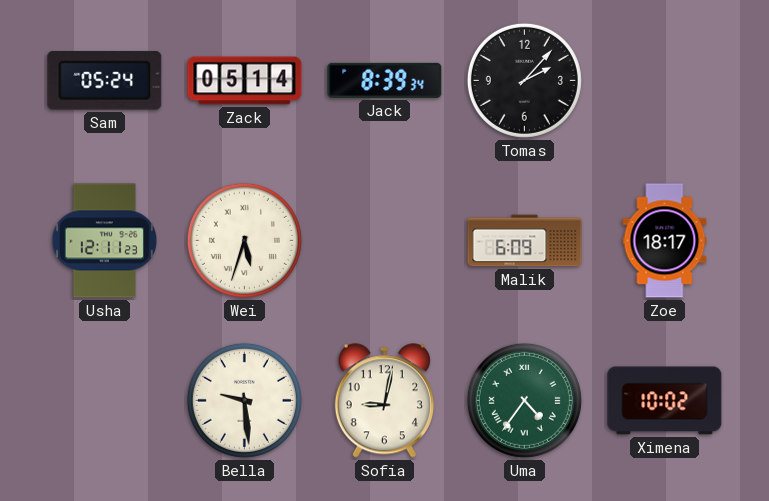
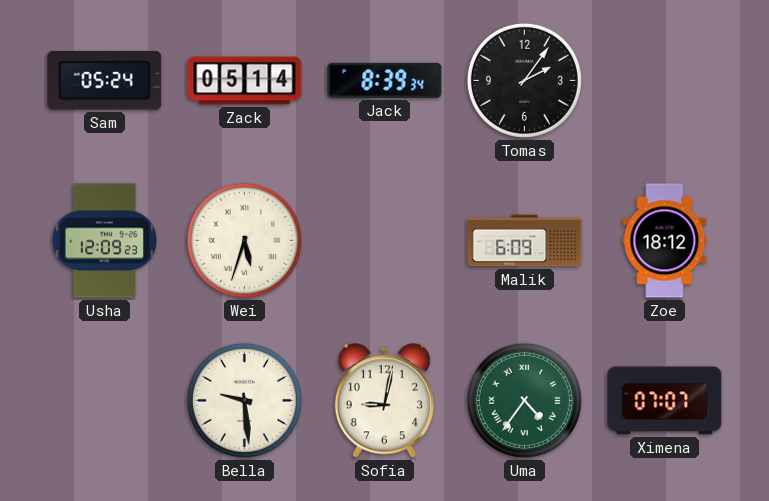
Tomas: 2:07 -> 2:06 (524, 80)
Usha: 12:11 -> 12:09 (104, 241)
Zoe: 18:17 -> 18:12 (665, 241)
Ximena: 10:02 -> 07:07 (665, 401)
